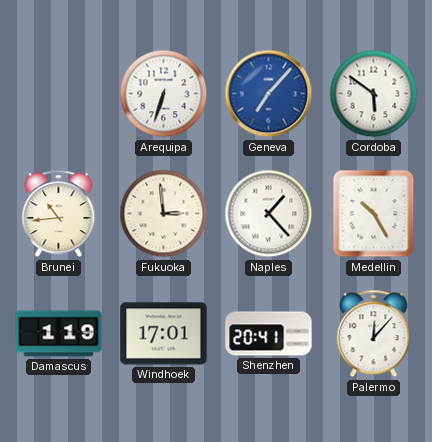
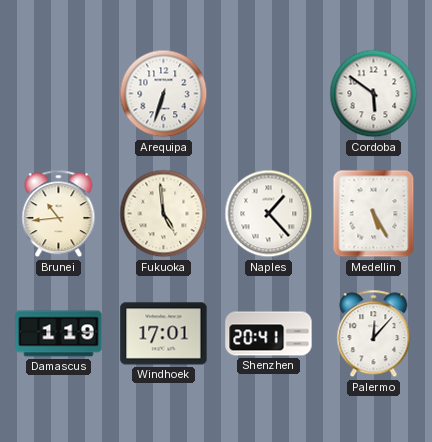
Geneva: 7:07 -> none (269, 94)
Fukuoka: 2:59 -> 4:59 (164, 214)
Medellin: 10:25 -> 5:25 (374, 214)
